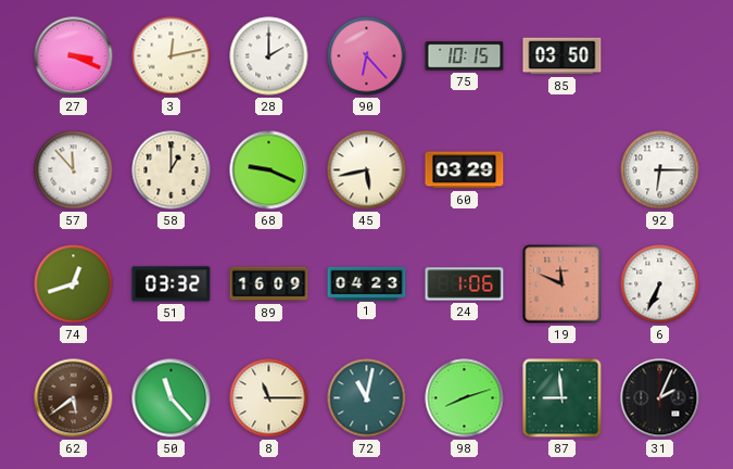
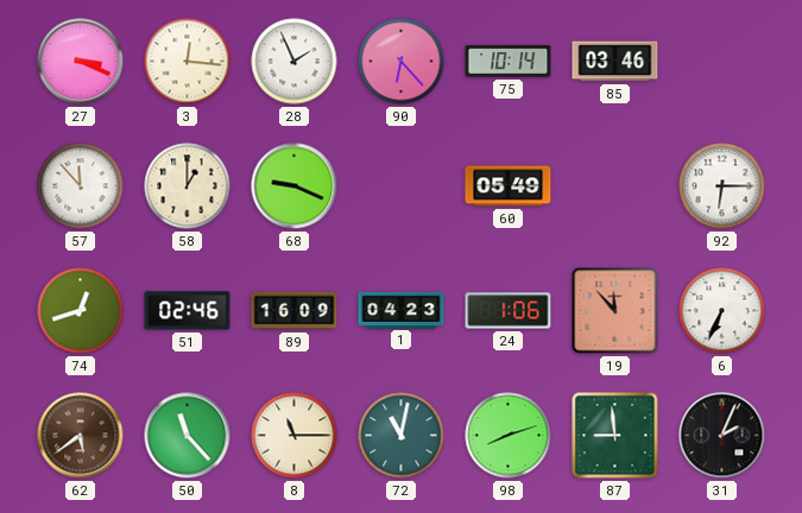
3: 12:13 -> 12:16 (188, 62)
28: 2:00 -> 1:56 (295, 62)
75: 10:15 -> 10:14 (509, 62)
85: 03:50 -> 03:46 (615, 62)
45: 5:43 -> none (367, 170)
60: 03:29 -> 05:49 (509, 186)
51: 03:32 -> 02:46 (188, 311)
19: 11:49 -> 11:53 (615, 311)
